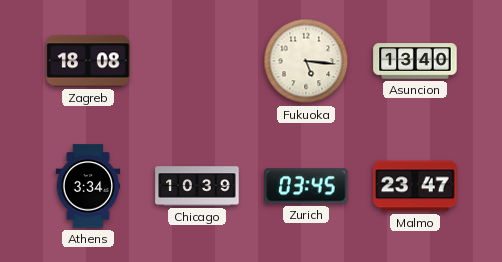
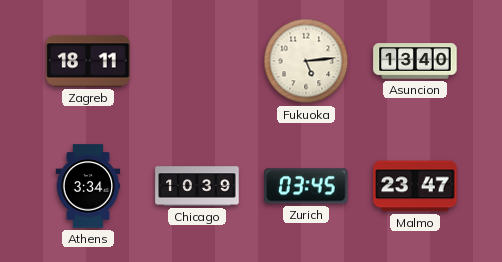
Zagreb: 18:08 -> 18:11 (88, 61)
Fukuoka: 5:16 -> 5:14 (306, 61)
